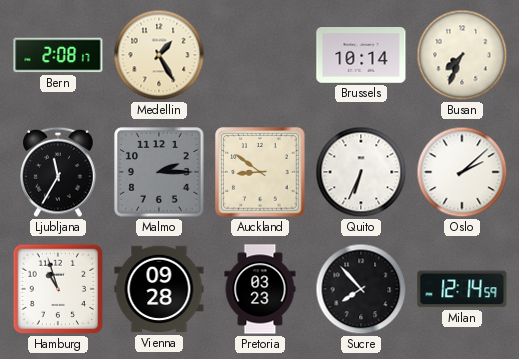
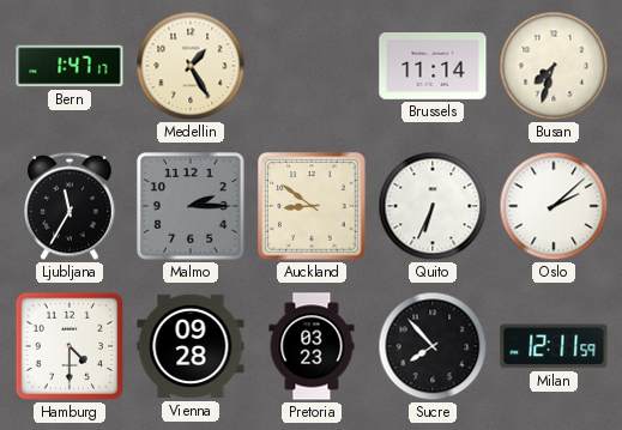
Bern: 2:08 -> 1:47 (70, 66)
Brussels: 10:14 -> 11:14 (433, 67)
Busan: 7:34 -> 7:33 (554, 66)
Hamburg: 10:57 -> 4:30 (70, 346)
Milan: 12:14 -> 12:11 (554, 346)
